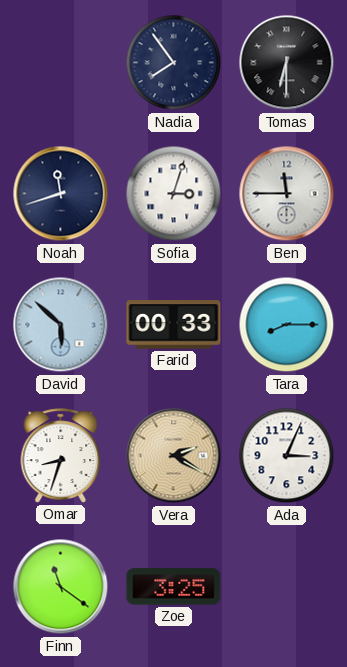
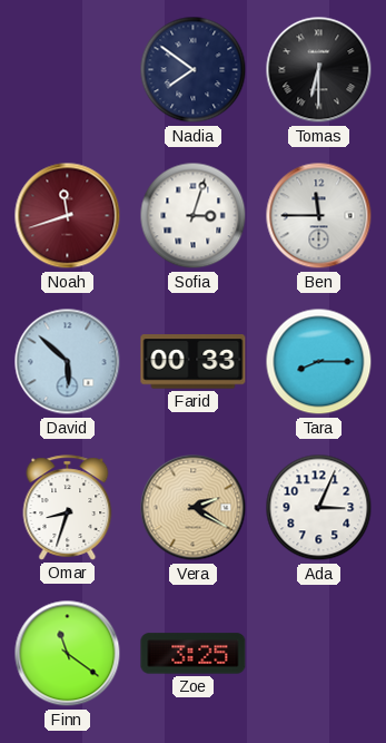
Nadia: 7:54 -> 7:51 (194, 70)
Noah dial: navy -> burgundy (68, 216)
